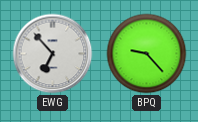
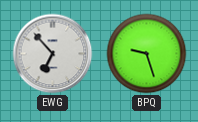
BPQ: 9:23 -> 9:27 (147, 54)
